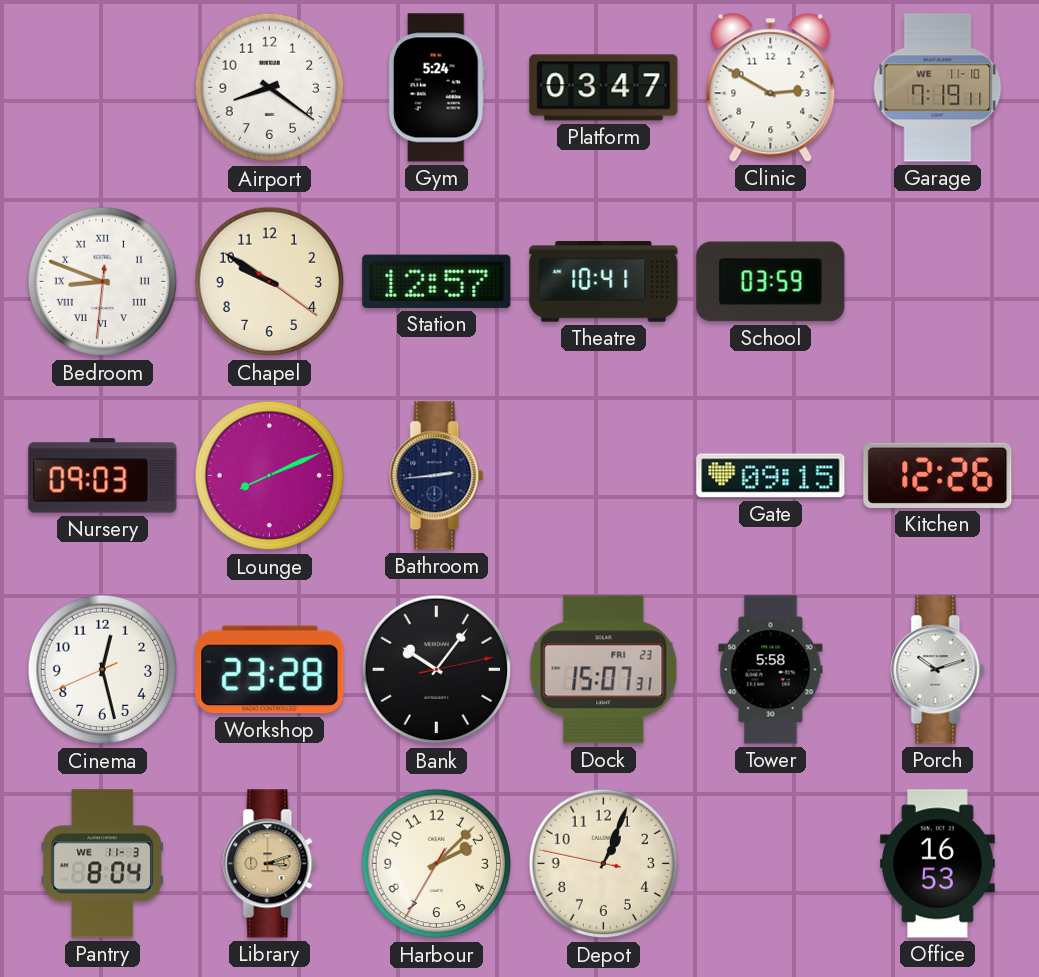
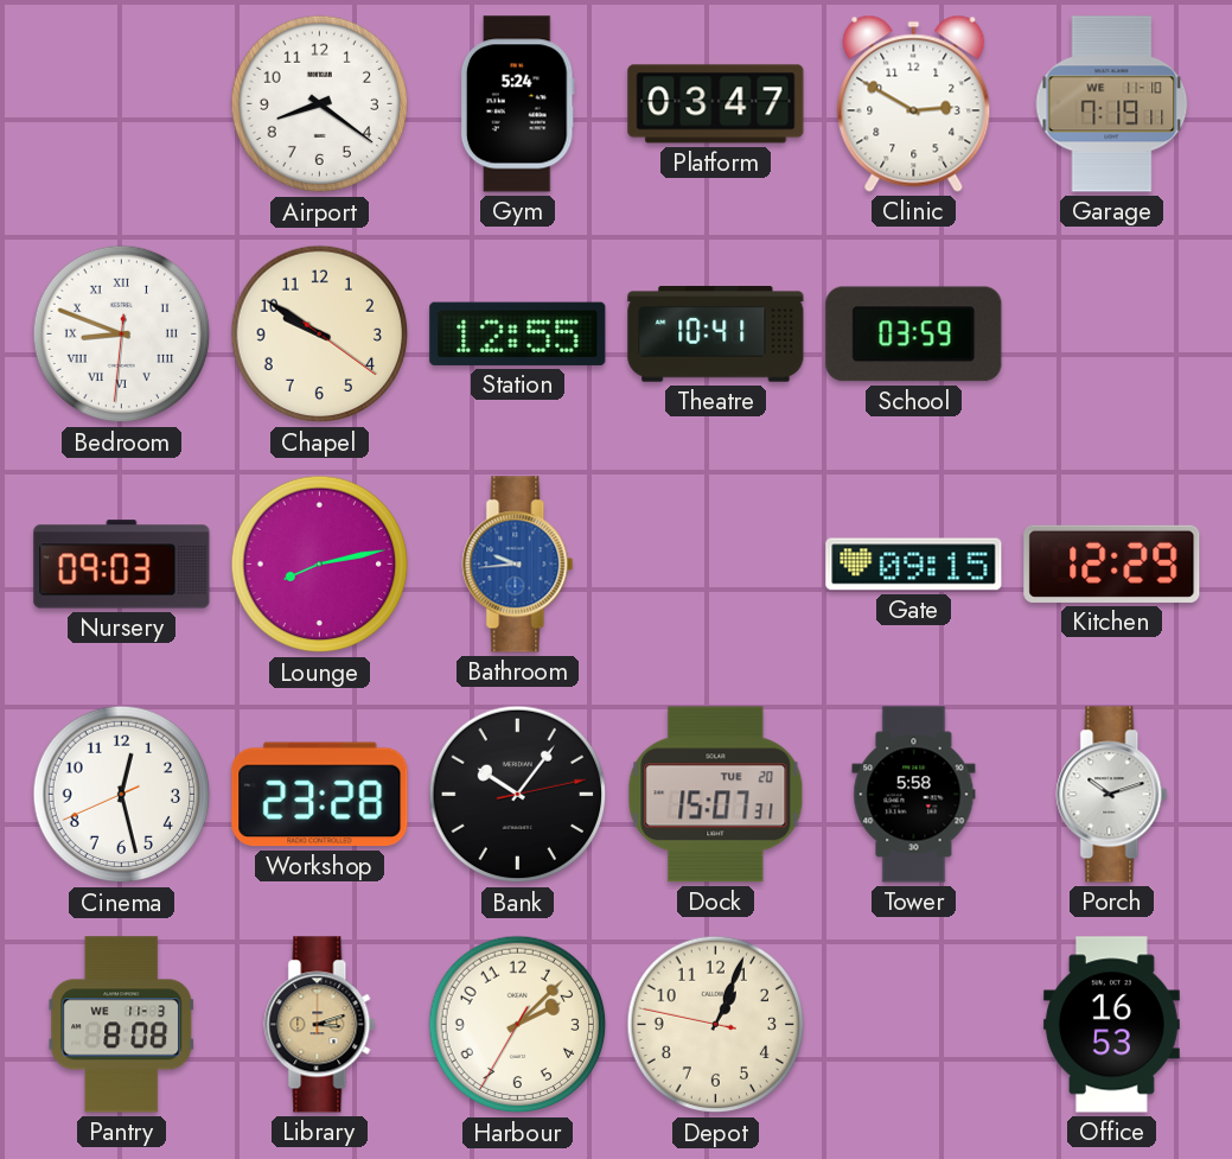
Station: 12:57 -> 12:55 (518, 333)
Lounge: 8:11 -> 8:13 (320, 565)
Bathroom: 2:44 -> 9:44 (518, 565)
Bathroom dial: navy -> blue (518, 565)
Kitchen: 12:26 -> 12:29 (1112, 563)
Dock date: FRI 23 -> TUE 20 (716, 795)
Pantry: 8:04 -> 8:08 (122, 1025)
